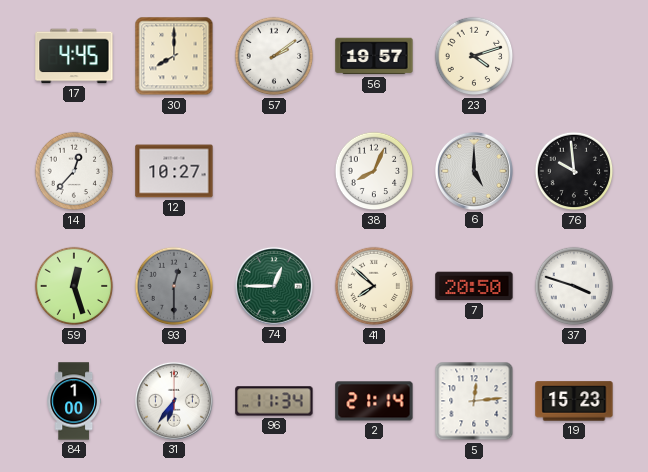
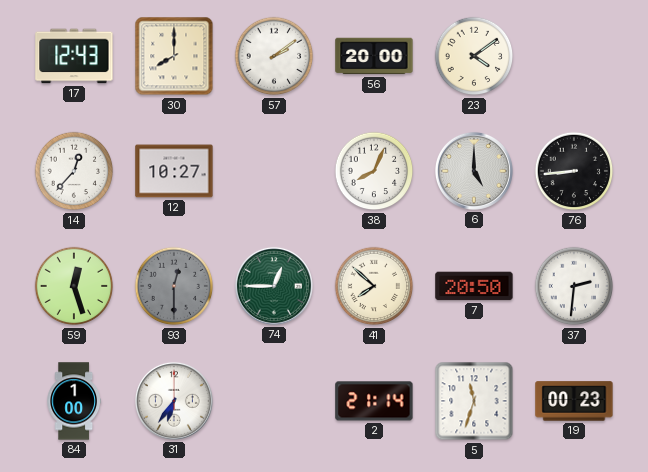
17: 4:45 -> 12:43 (74, 56)
56: 19:57 -> 20:00 (374, 56)
23: 4:12 -> 4:09 (474, 56)
76: 9:59 -> 8:44 (574, 171)
37: 3:48 -> 2:31 (574, 286)
96: 11:34 -> none (274, 401)
5: 12:14 -> 11:33 (474, 401)
19: 15:23 -> 00:23 (574, 401)
